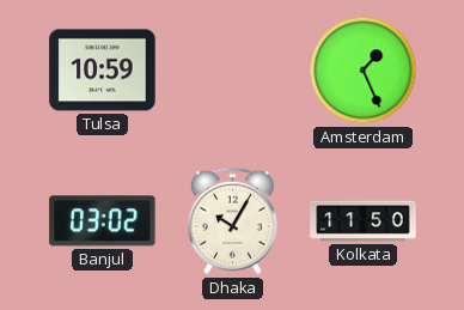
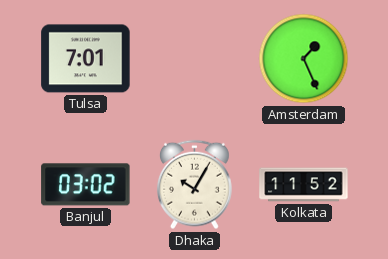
Tulsa: 10:59 -> 7:01 (86, 59)
Kolkata: 11:50 -> 11:52 (304, 185)
